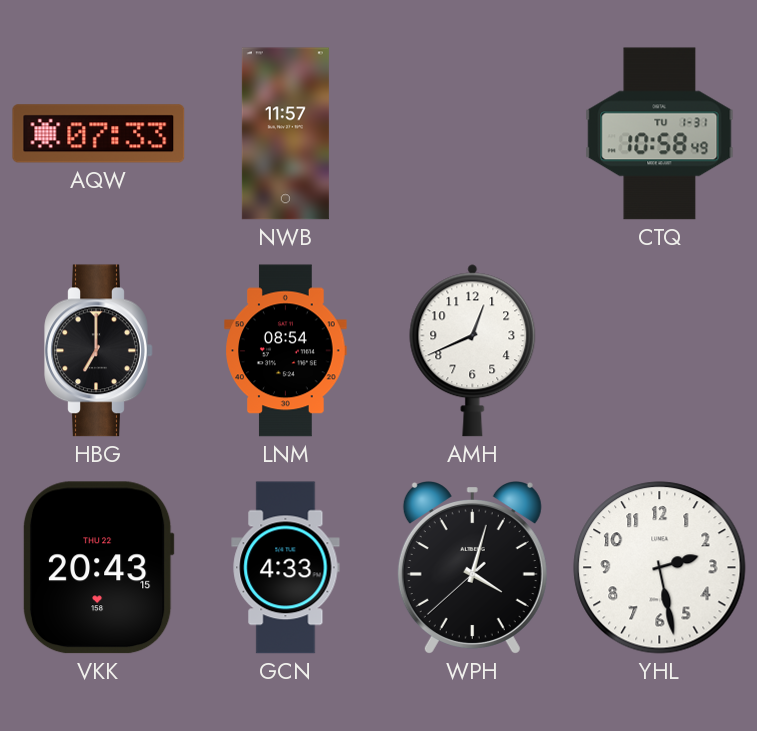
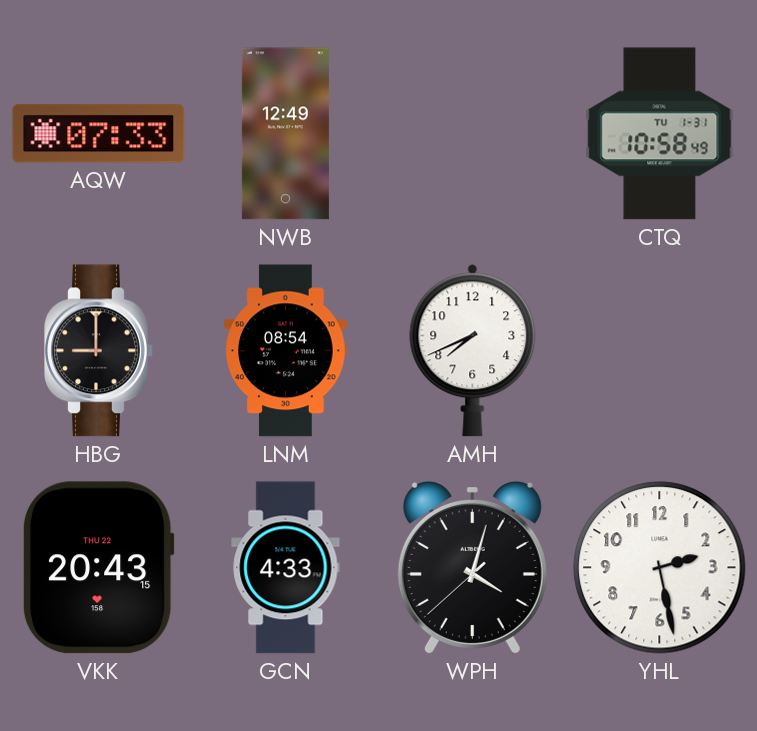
NWB: 11:57 -> 12:49 (285, 134)
HBG: 7:00 -> 9:00 (99, 351)
AMH: 12:41 -> 7:41 (473, 351)
